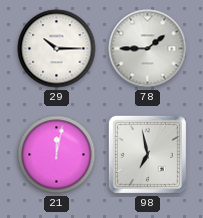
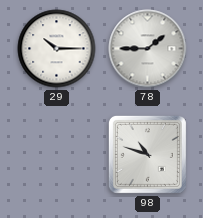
21: 12:02 -> none (57, 155)
98: 6:58 -> 10:48 (147, 154)
